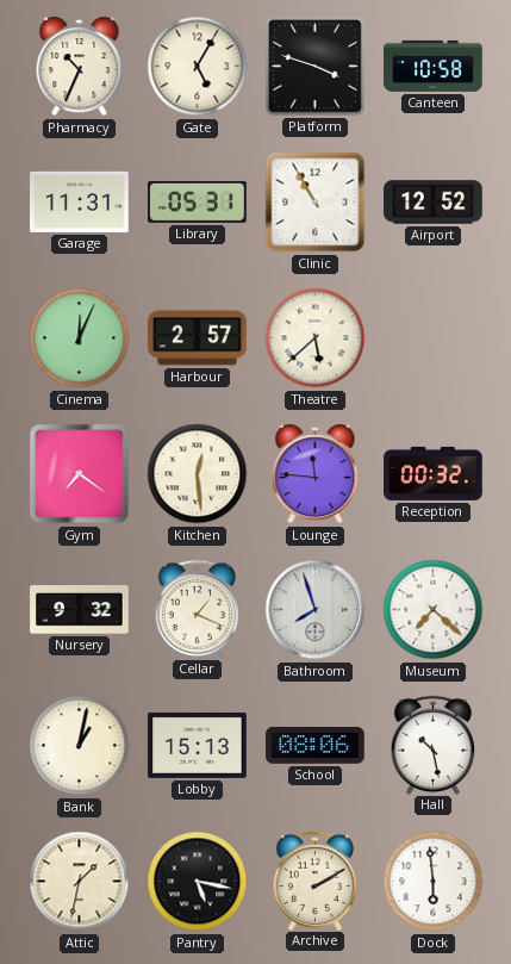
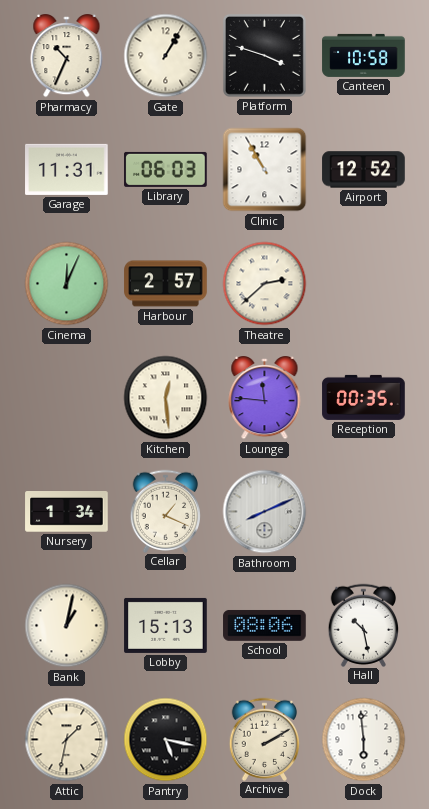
Gate: 5:05 -> 1:05 (166, 56)
Library: 05:31 -> 06:03 (166, 169)
Theatre: 5:38 -> 2:38 (265, 284)
Gym: 7:21 -> none (80, 474)
Reception: 00:32 -> 00:35 (364, 397)
Nursery: 9:32 -> 1:34 (67, 512)
Bathroom: 7:57 -> 8:11 (265, 512)
Museum: 7:22 -> none (434, 610)
